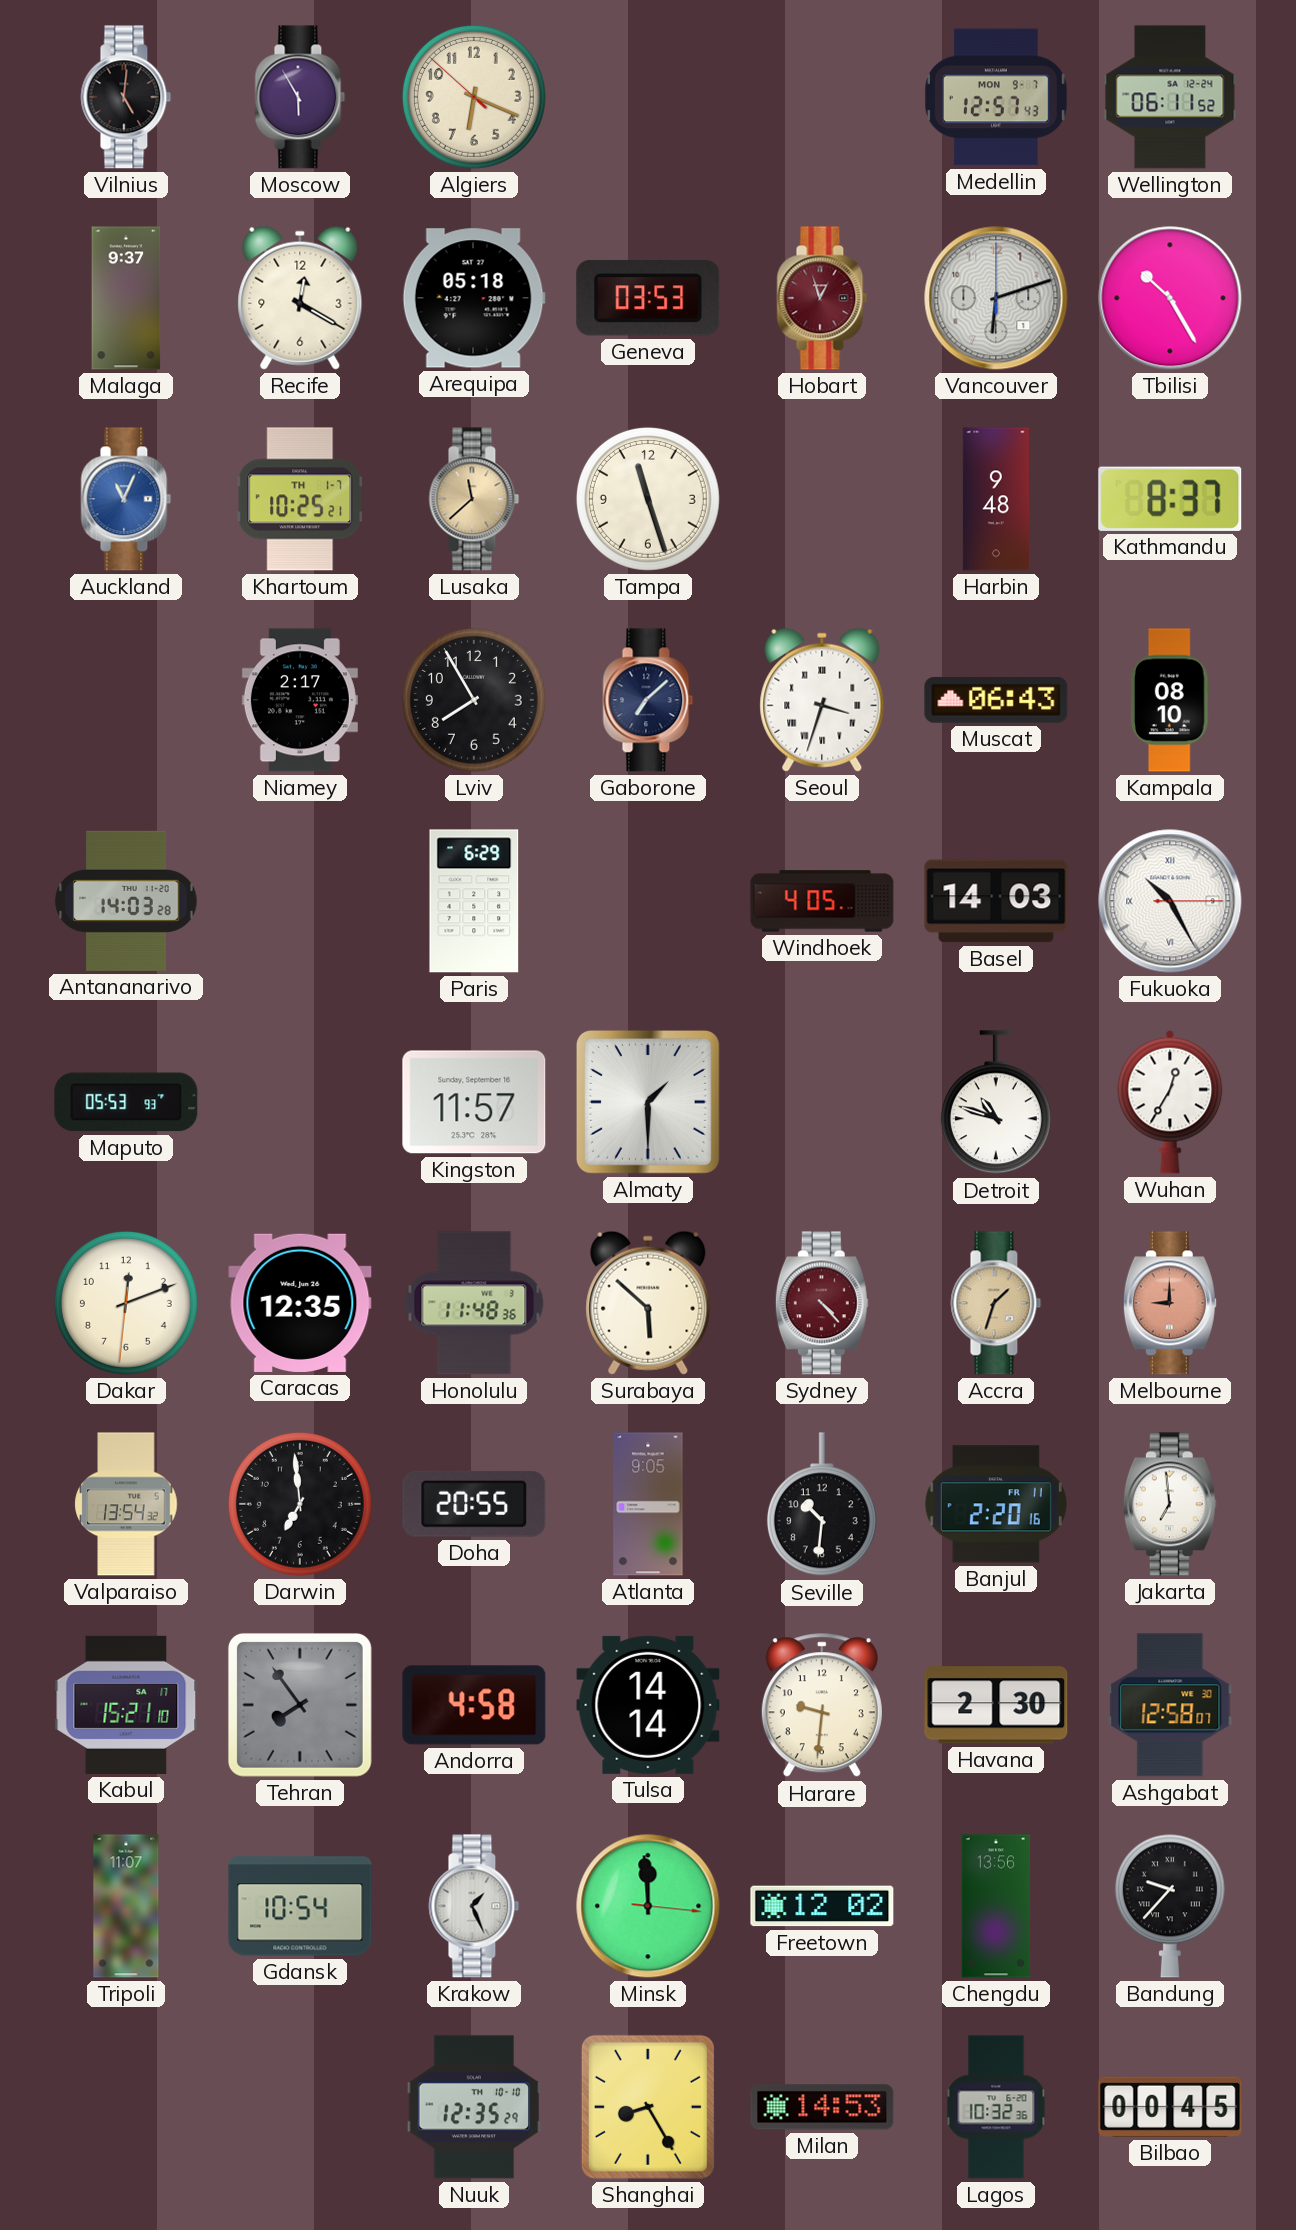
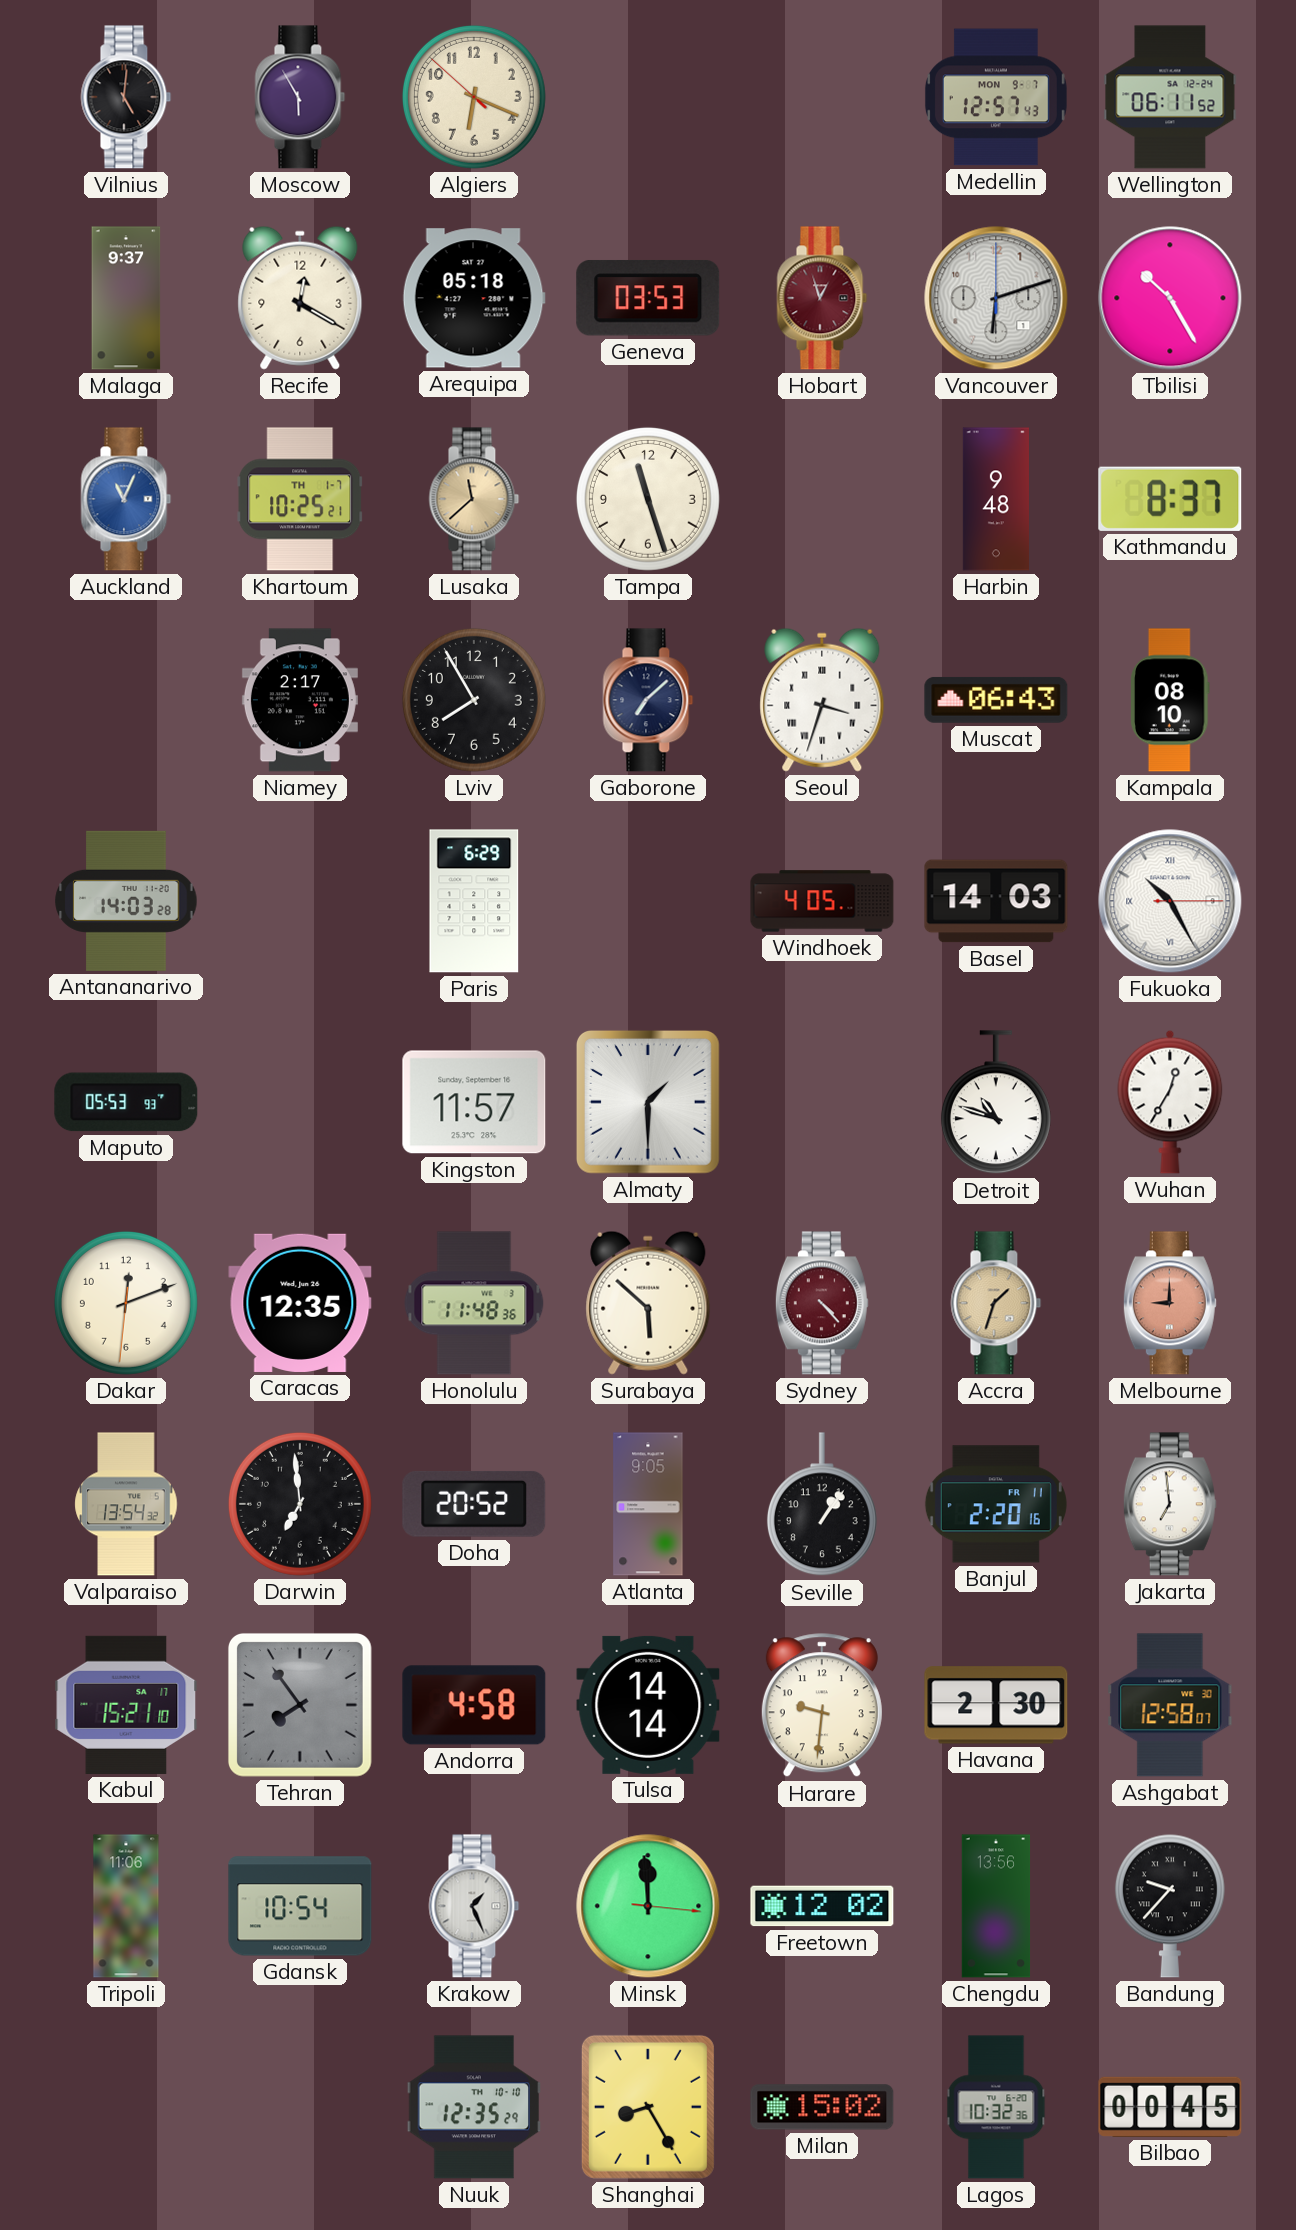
Doha: 20:55 -> 20:52 (474, 1504)
Seville: 10:31 -> 1:06 (822, 1505)
Tripoli: 11:07 -> 11:06 (126, 1906)
Milan: 14:53 -> 15:02 (822, 2107)
